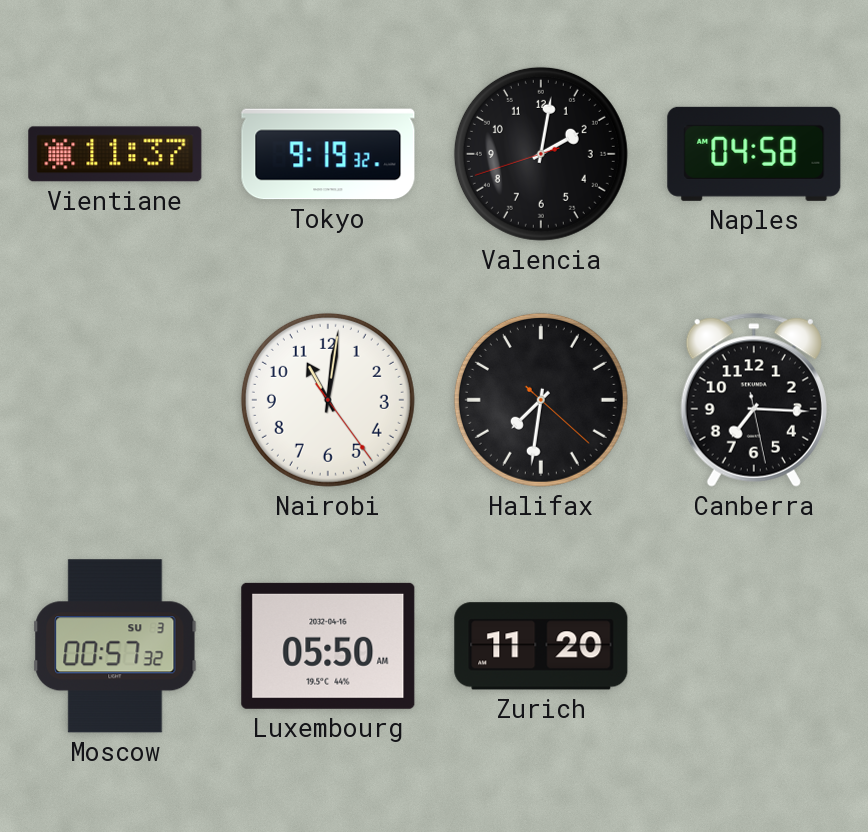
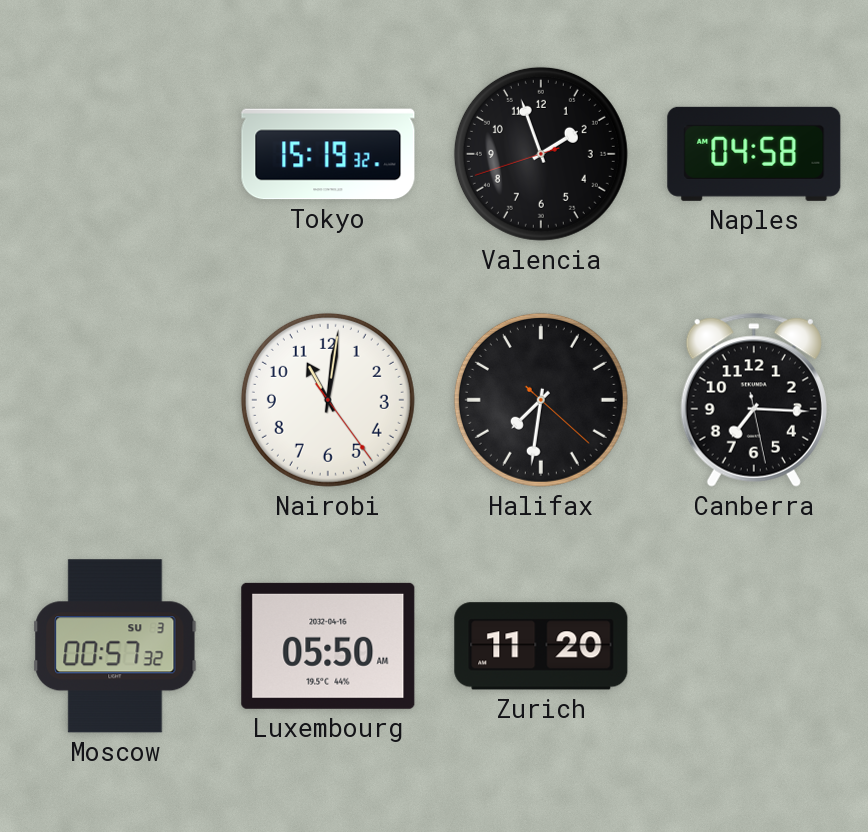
Vientiane: 11:37 -> none (115, 154)
Tokyo: 9:19 -> 15:19 (328, 154)
Valencia: 2:01 -> 1:56 (541, 154)
